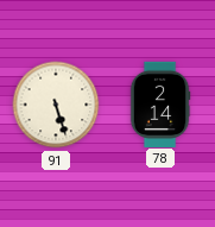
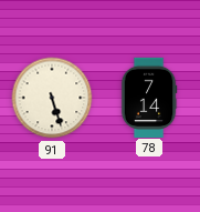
78: 2:14 -> 7:14 (149, 97)
